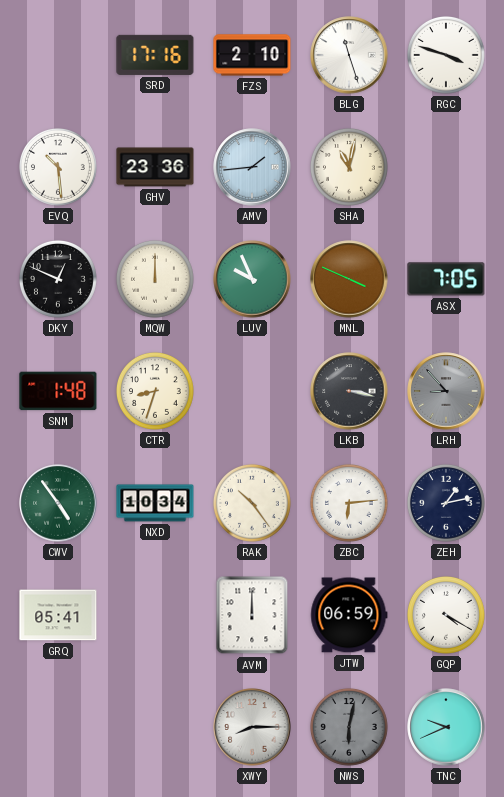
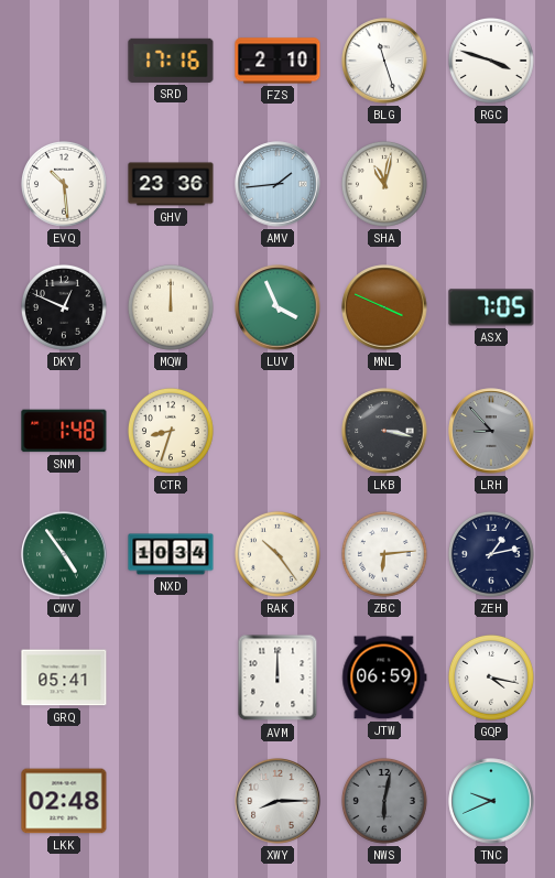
LUV: 9:56 -> 3:56 (277, 307)
GQP: 4:20 -> 4:17 (491, 678)
LKK: none -> 02:48 (64, 801)
